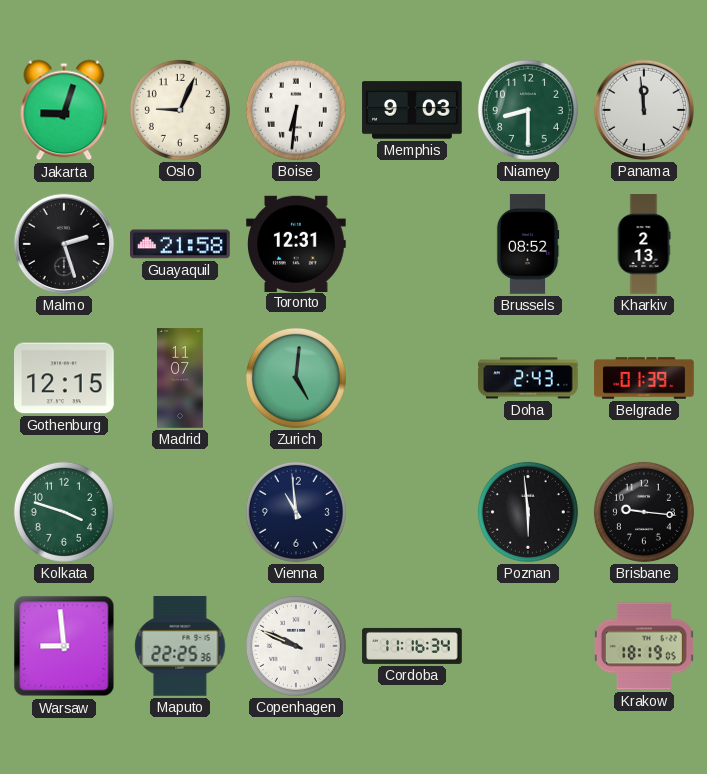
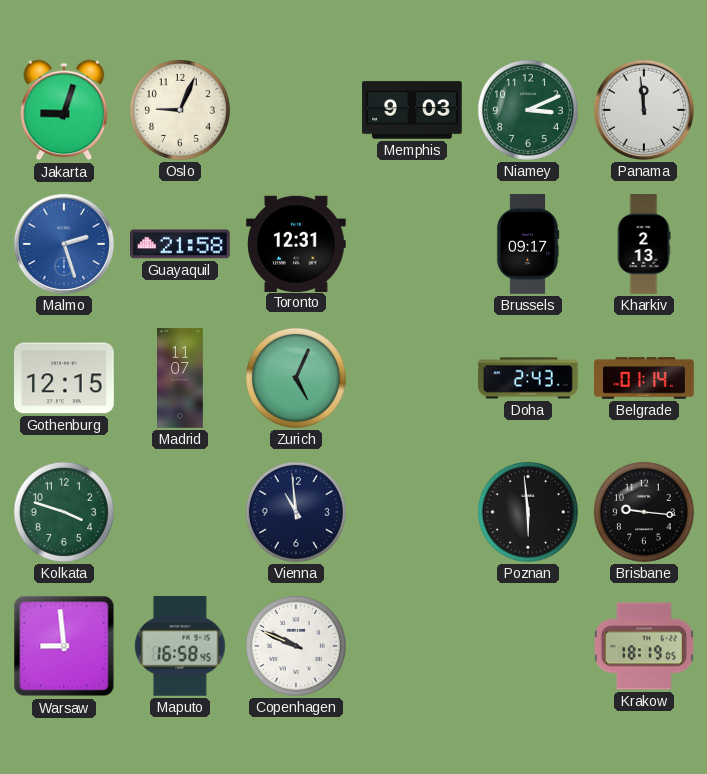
Boise: 6:31 -> none (296, 110)
Niamey: 8:30 -> 3:11 (528, 110)
Malmo dial: black -> blue (64, 244)
Brussels: 08:52 -> 09:17 (528, 244)
Zurich: 5:01 -> 5:04 (296, 378)
Belgrade: 01:39 -> 01:14 (644, 378)
Maputo: 22:25 -> 16:58 (180, 646)
Cordoba: 11:16 -> none (412, 646)
